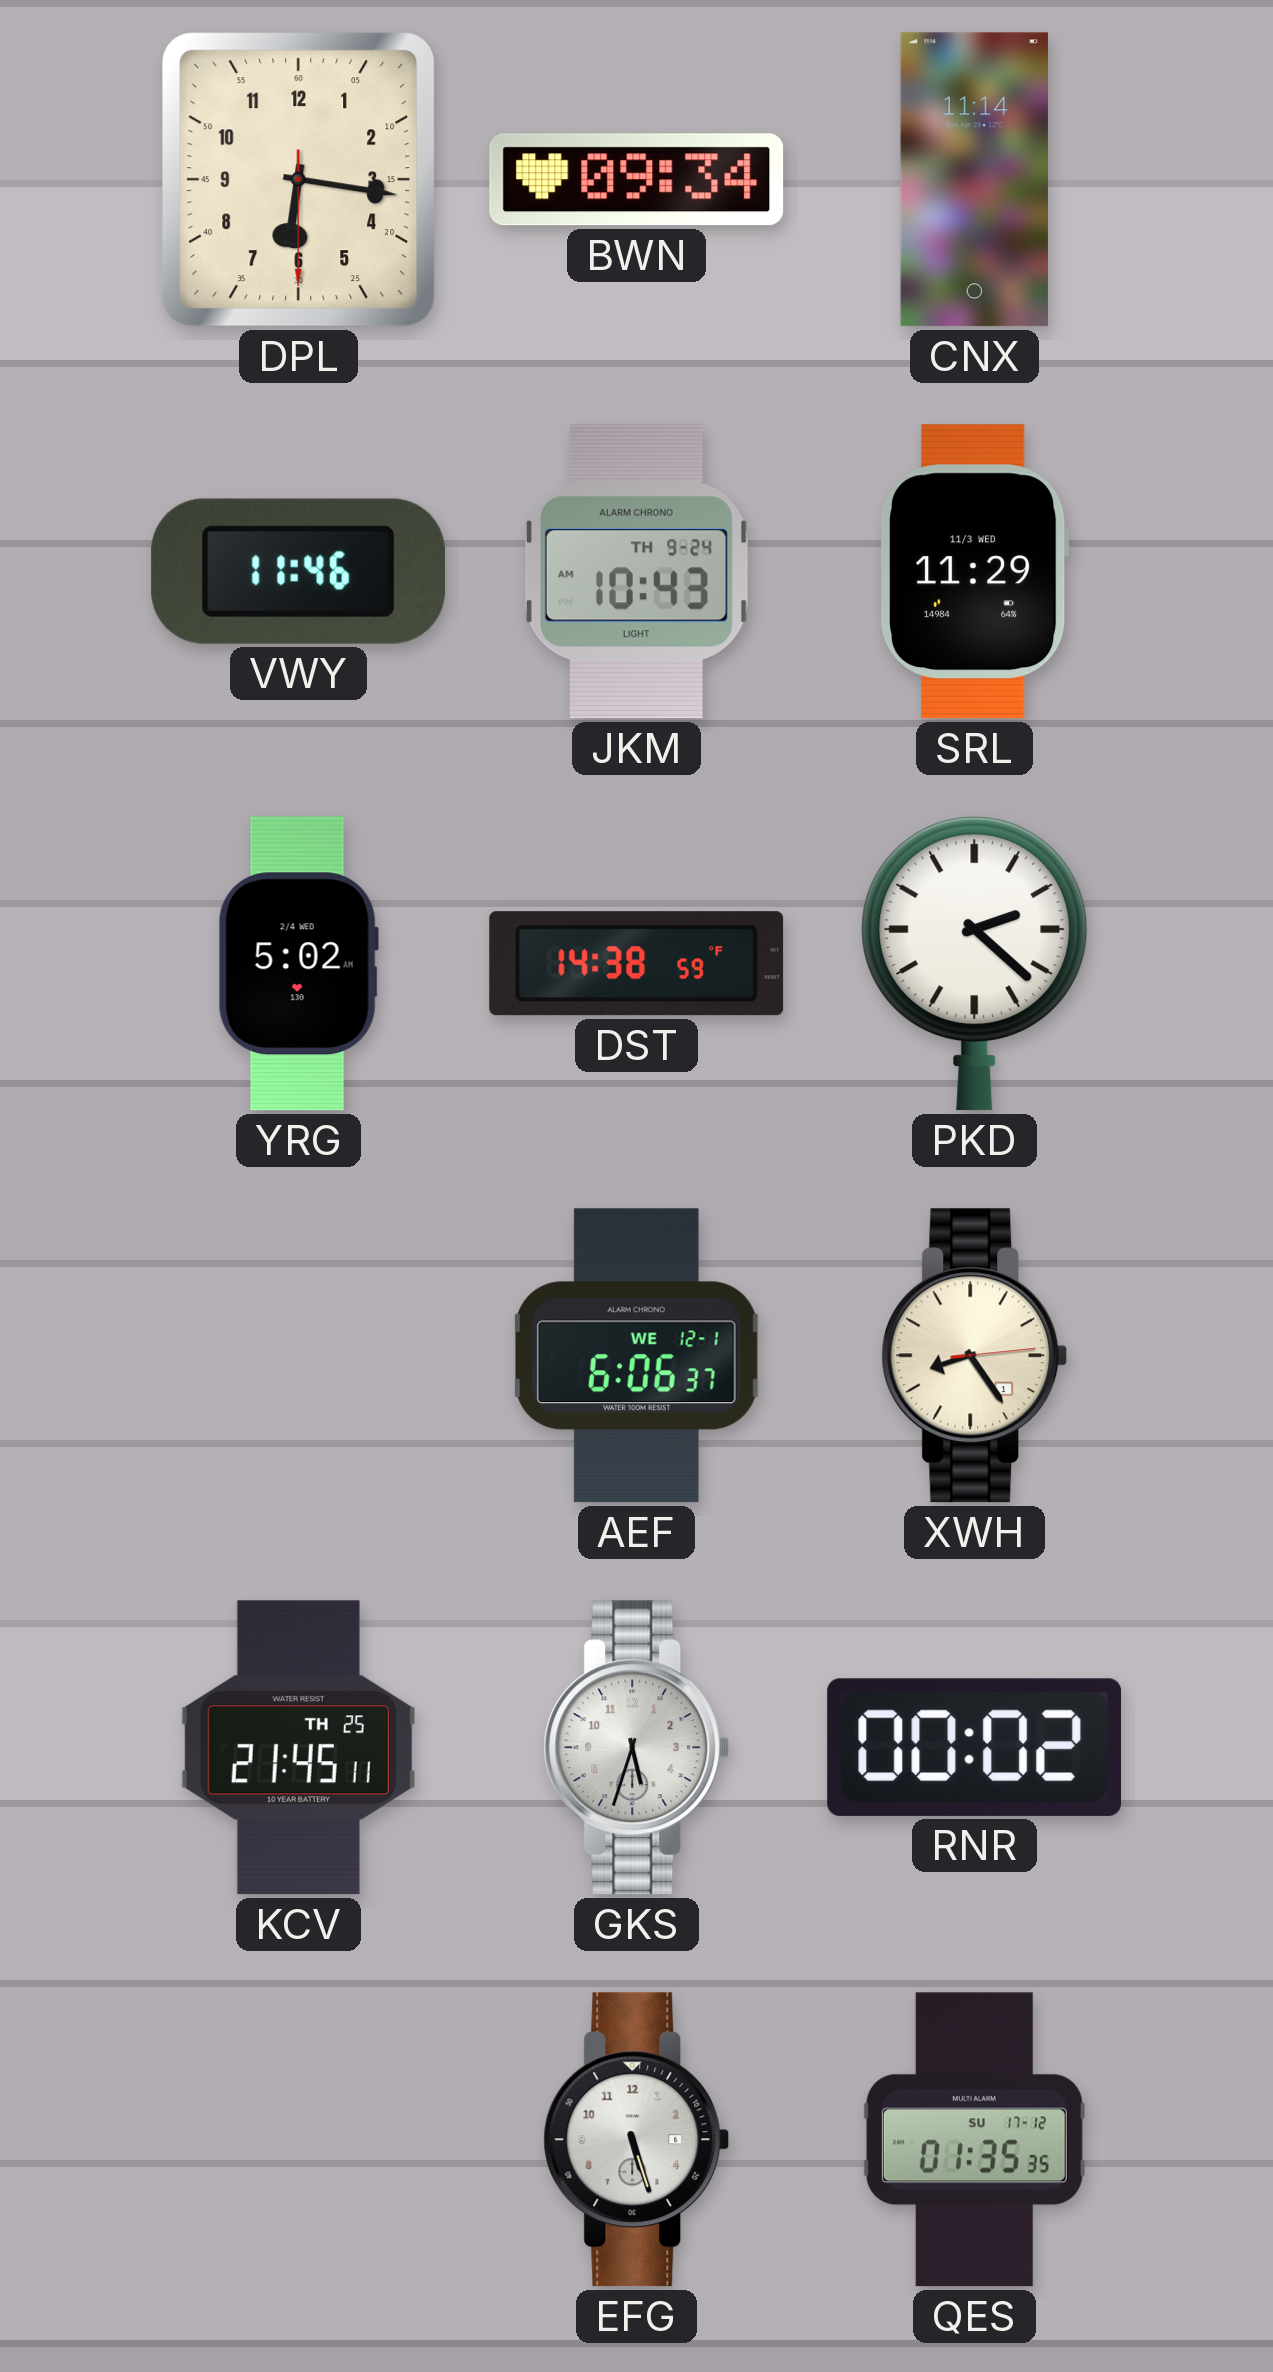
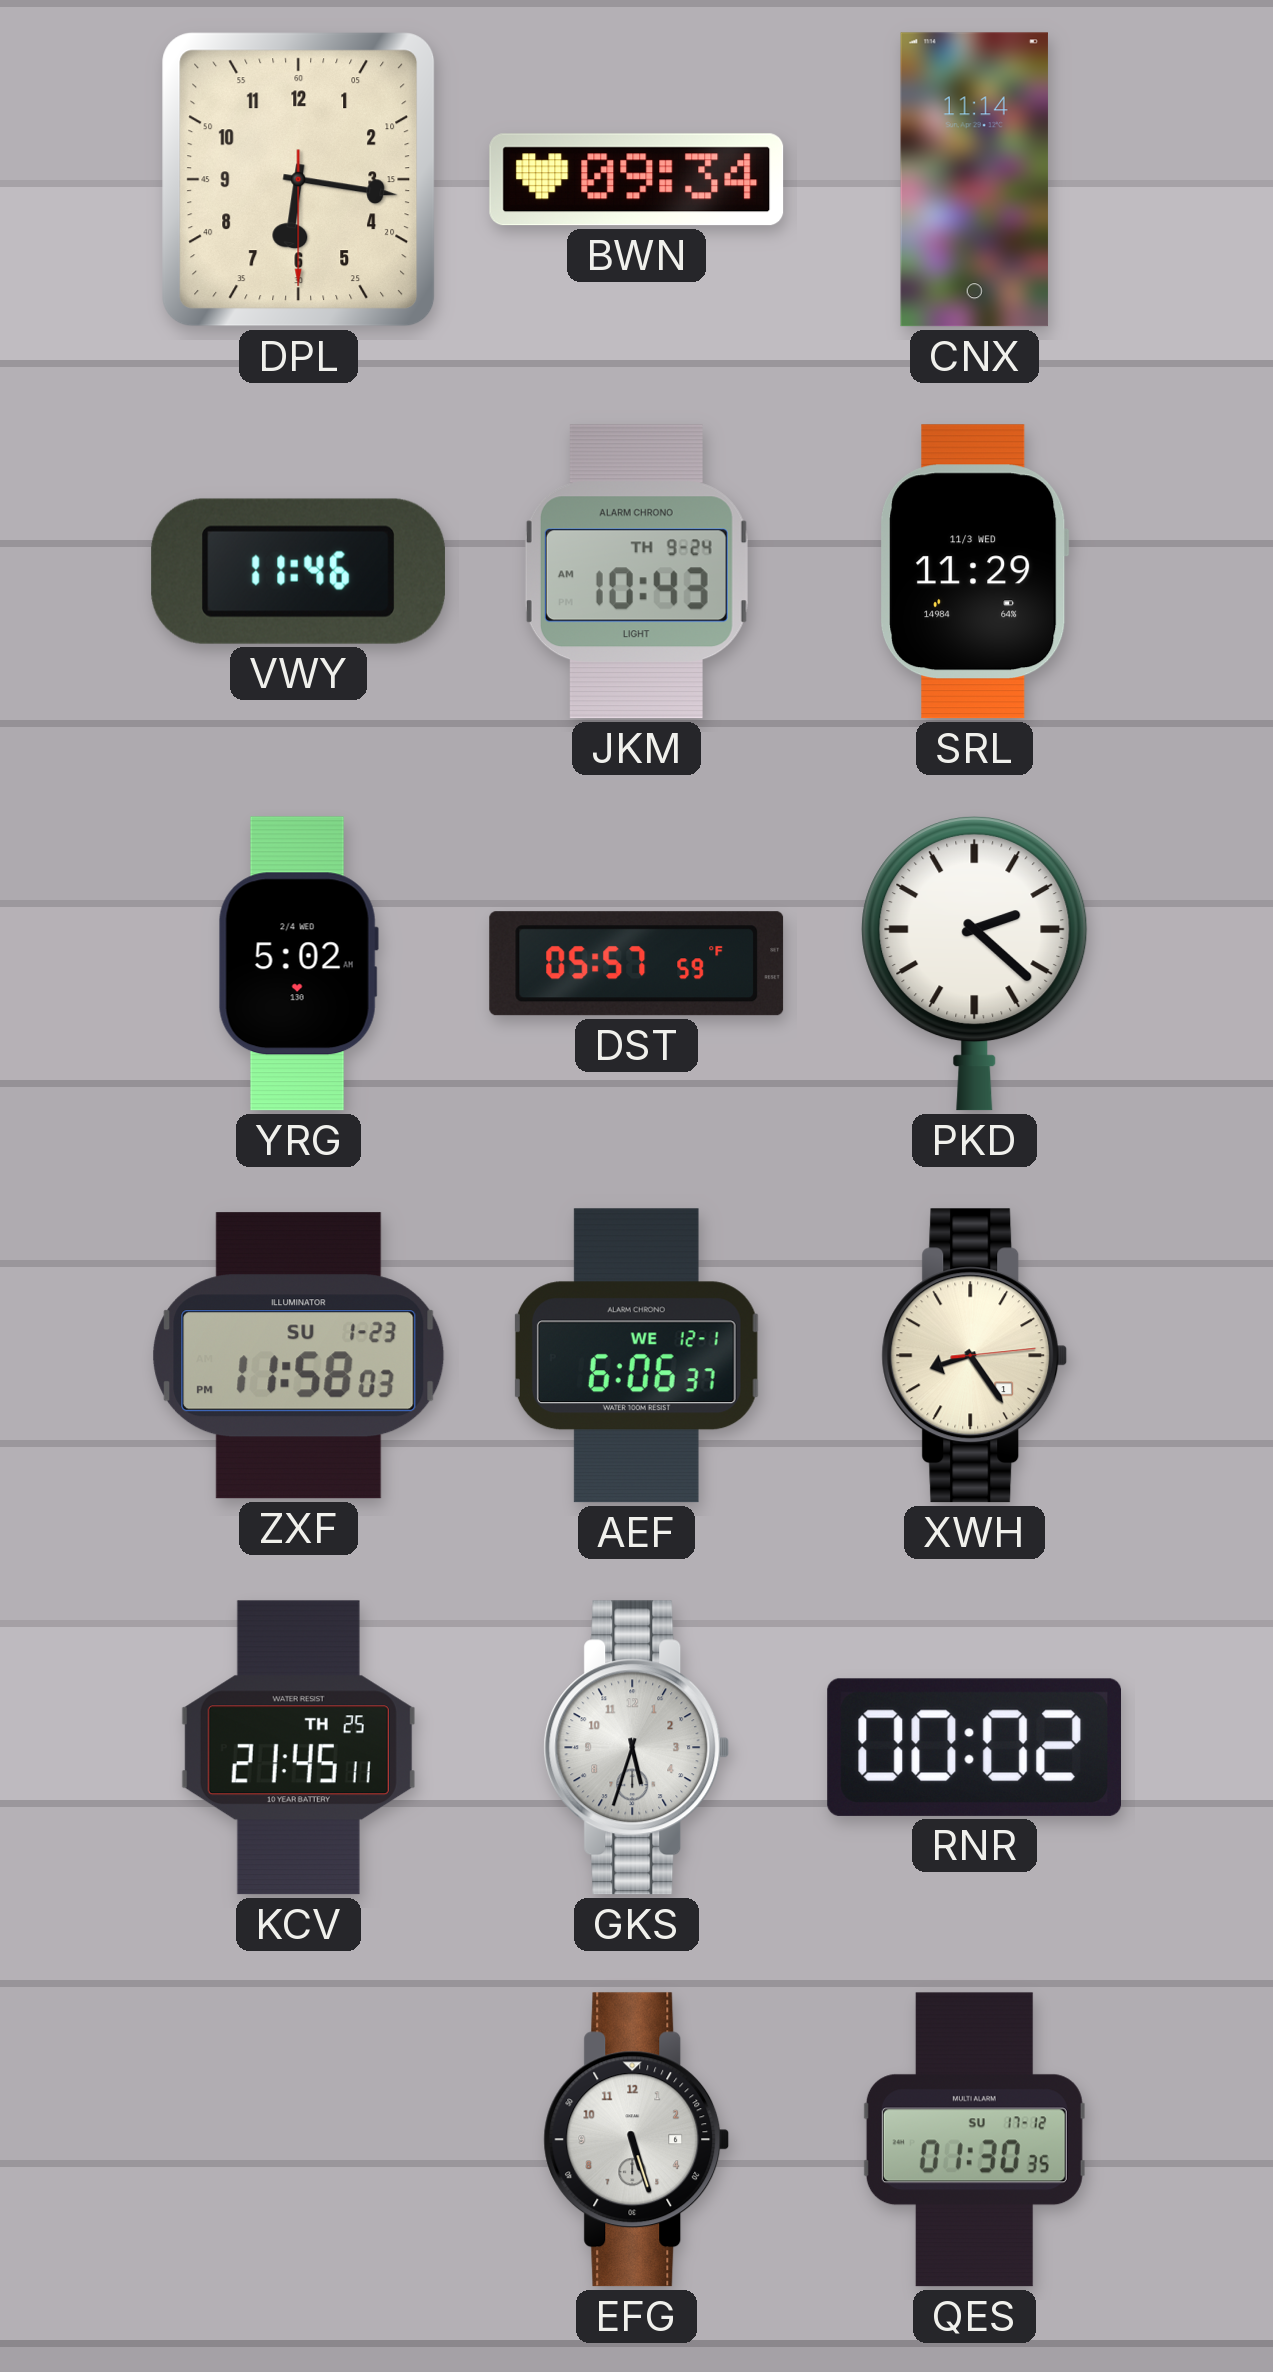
DST: 14:38 -> 05:57 (637, 964)
ZXF: none -> 11:58 (299, 1356)
QES: 01:35 -> 01:30 (974, 2140)
